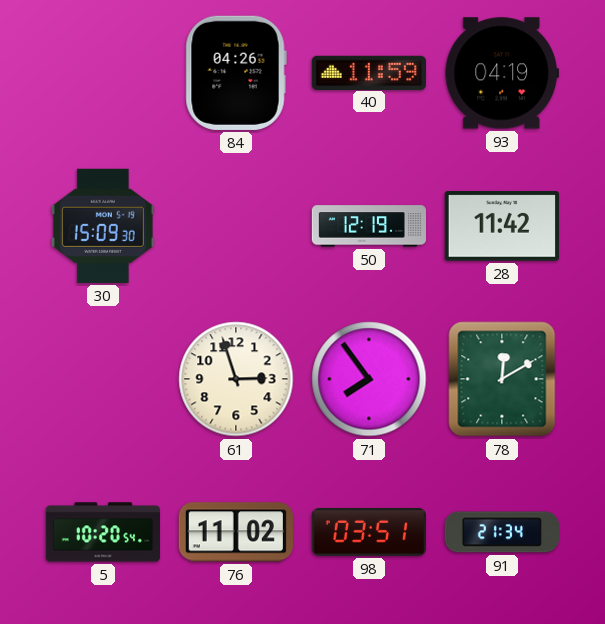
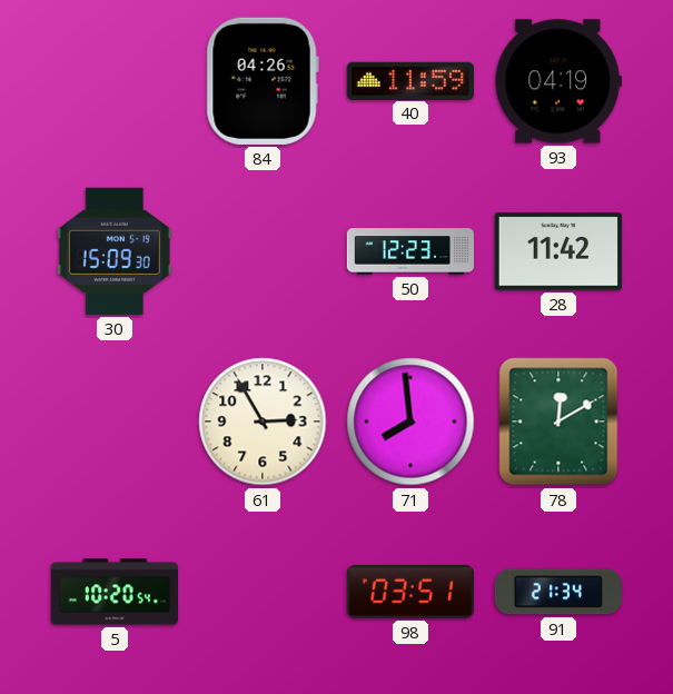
50: 12:19 -> 12:23 (409, 251)
61: 2:57 -> 2:55 (263, 422)
71: 7:54 -> 7:59 (410, 422)
76: 11:02 -> none (236, 532)
